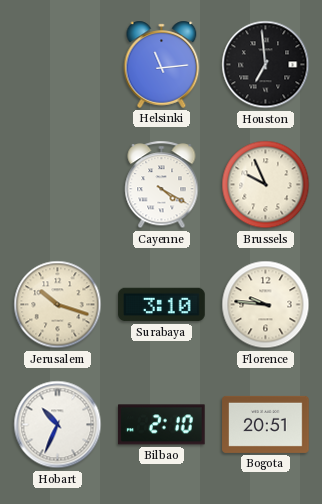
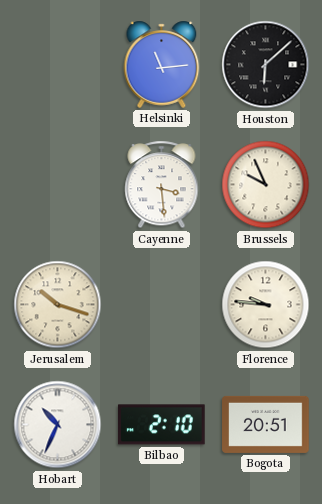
Houston: 6:59 -> 6:08 (266, 65)
Cayenne: 4:20 -> 3:29 (162, 185)
Surabaya: 3:10 -> none (162, 305)
